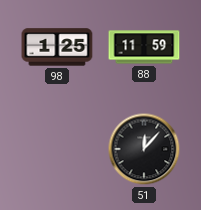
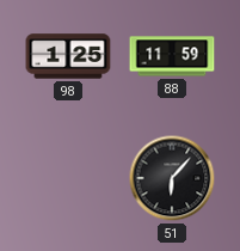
51: 12:07 -> 6:07 (172, 178)
